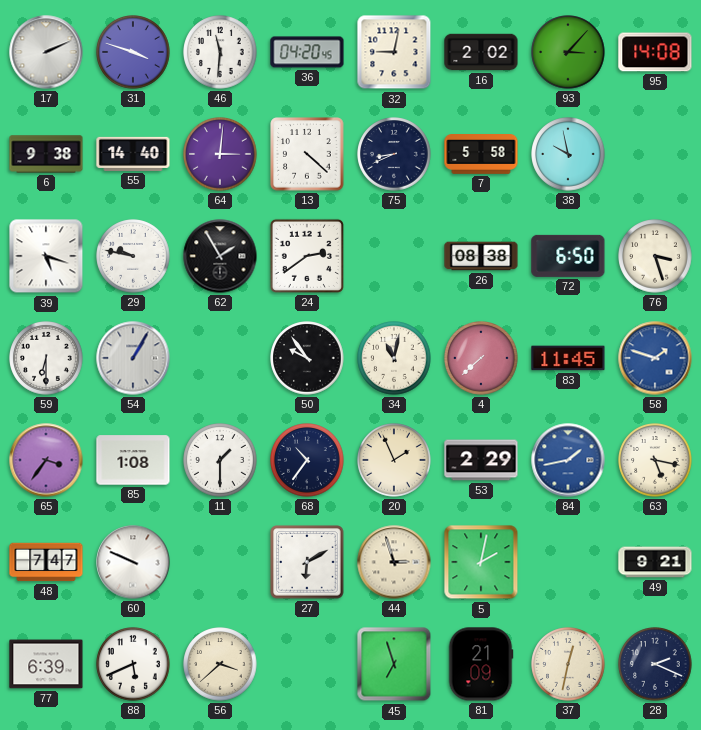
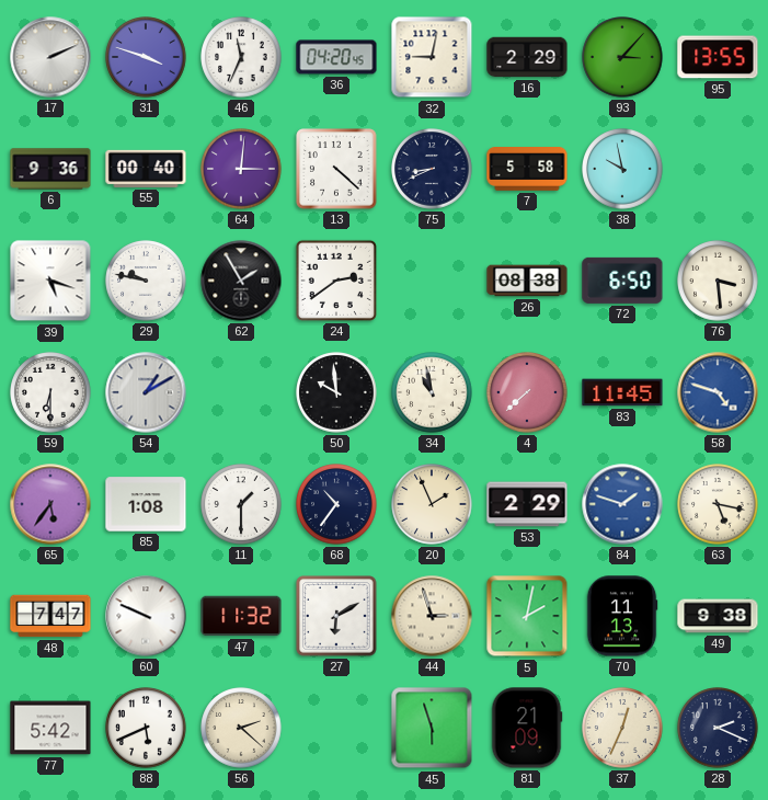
46: 11:31 -> 11:34 (241, 57)
16: 2:02 -> 2:29 (527, 57)
95: 14:08 -> 13:55 (718, 57)
6: 9:38 -> 9:36 (50, 169)
55: 14:40 -> 00:40 (146, 169)
76: 3:27 -> 3:29 (718, 281)
54: 1:05 -> 1:10 (146, 392)
50: 9:54 -> 9:59 (336, 392)
34: 11:02 -> 10:58 (432, 392)
58: 1:48 -> 4:48 (718, 392)
65: 3:36 -> 5:36 (50, 504)
84: 1:43 -> 1:48 (622, 504)
47: none -> 11:32 (241, 616)
70: none -> 11:13 (622, 616)
49: 9:21 -> 9:38 (718, 616)
77: 6:39 -> 5:42 (50, 728)
56: 3:38 -> 2:22 (241, 728)
45: 6:57 -> 5:57 (432, 728)
37: 12:32 -> 12:34 (622, 728)
